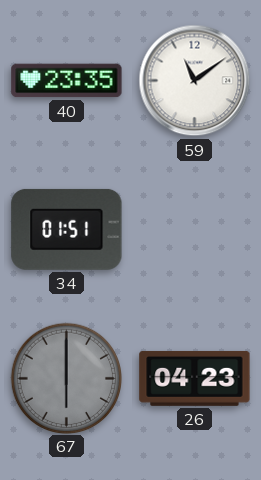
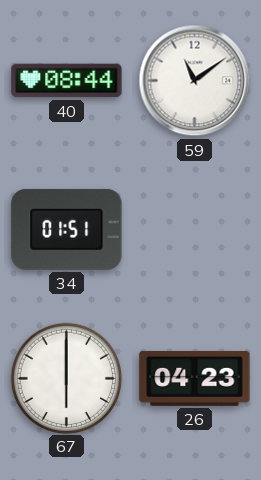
40: 23:35 -> 08:44 (67, 81)
67 dial: grey -> white (66, 378)
